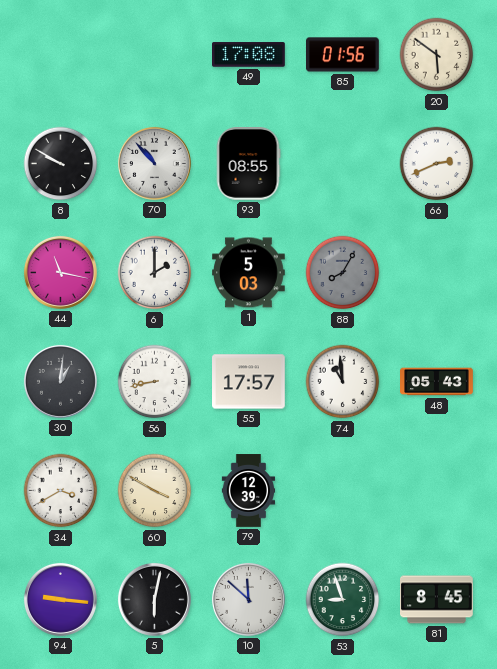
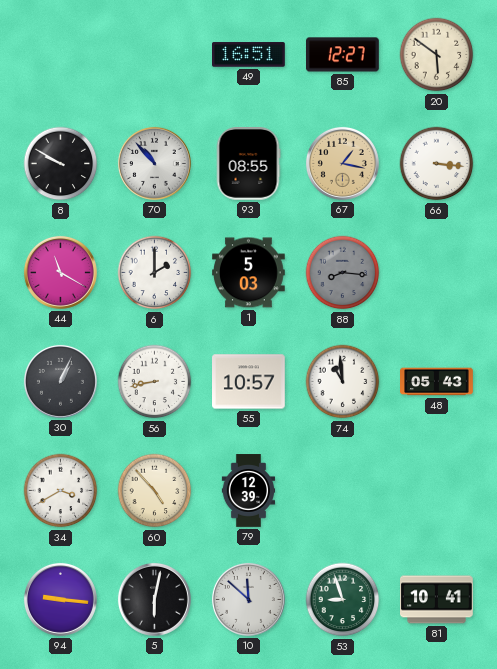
49: 17:08 -> 16:51 (249, 55)
85: 01:56 -> 12:27 (343, 55)
67: none -> 1:17 (342, 163)
66: 2:41 -> 3:16 (437, 164)
44: 11:17 -> 11:20 (60, 272)
88: 8:05 -> 8:16 (343, 273)
30: 1:01 -> 1:04 (60, 381)
55: 17:57 -> 10:57 (249, 382)
60: 3:50 -> 4:53 (155, 491)
81: 8:45 -> 10:41 (437, 600)
